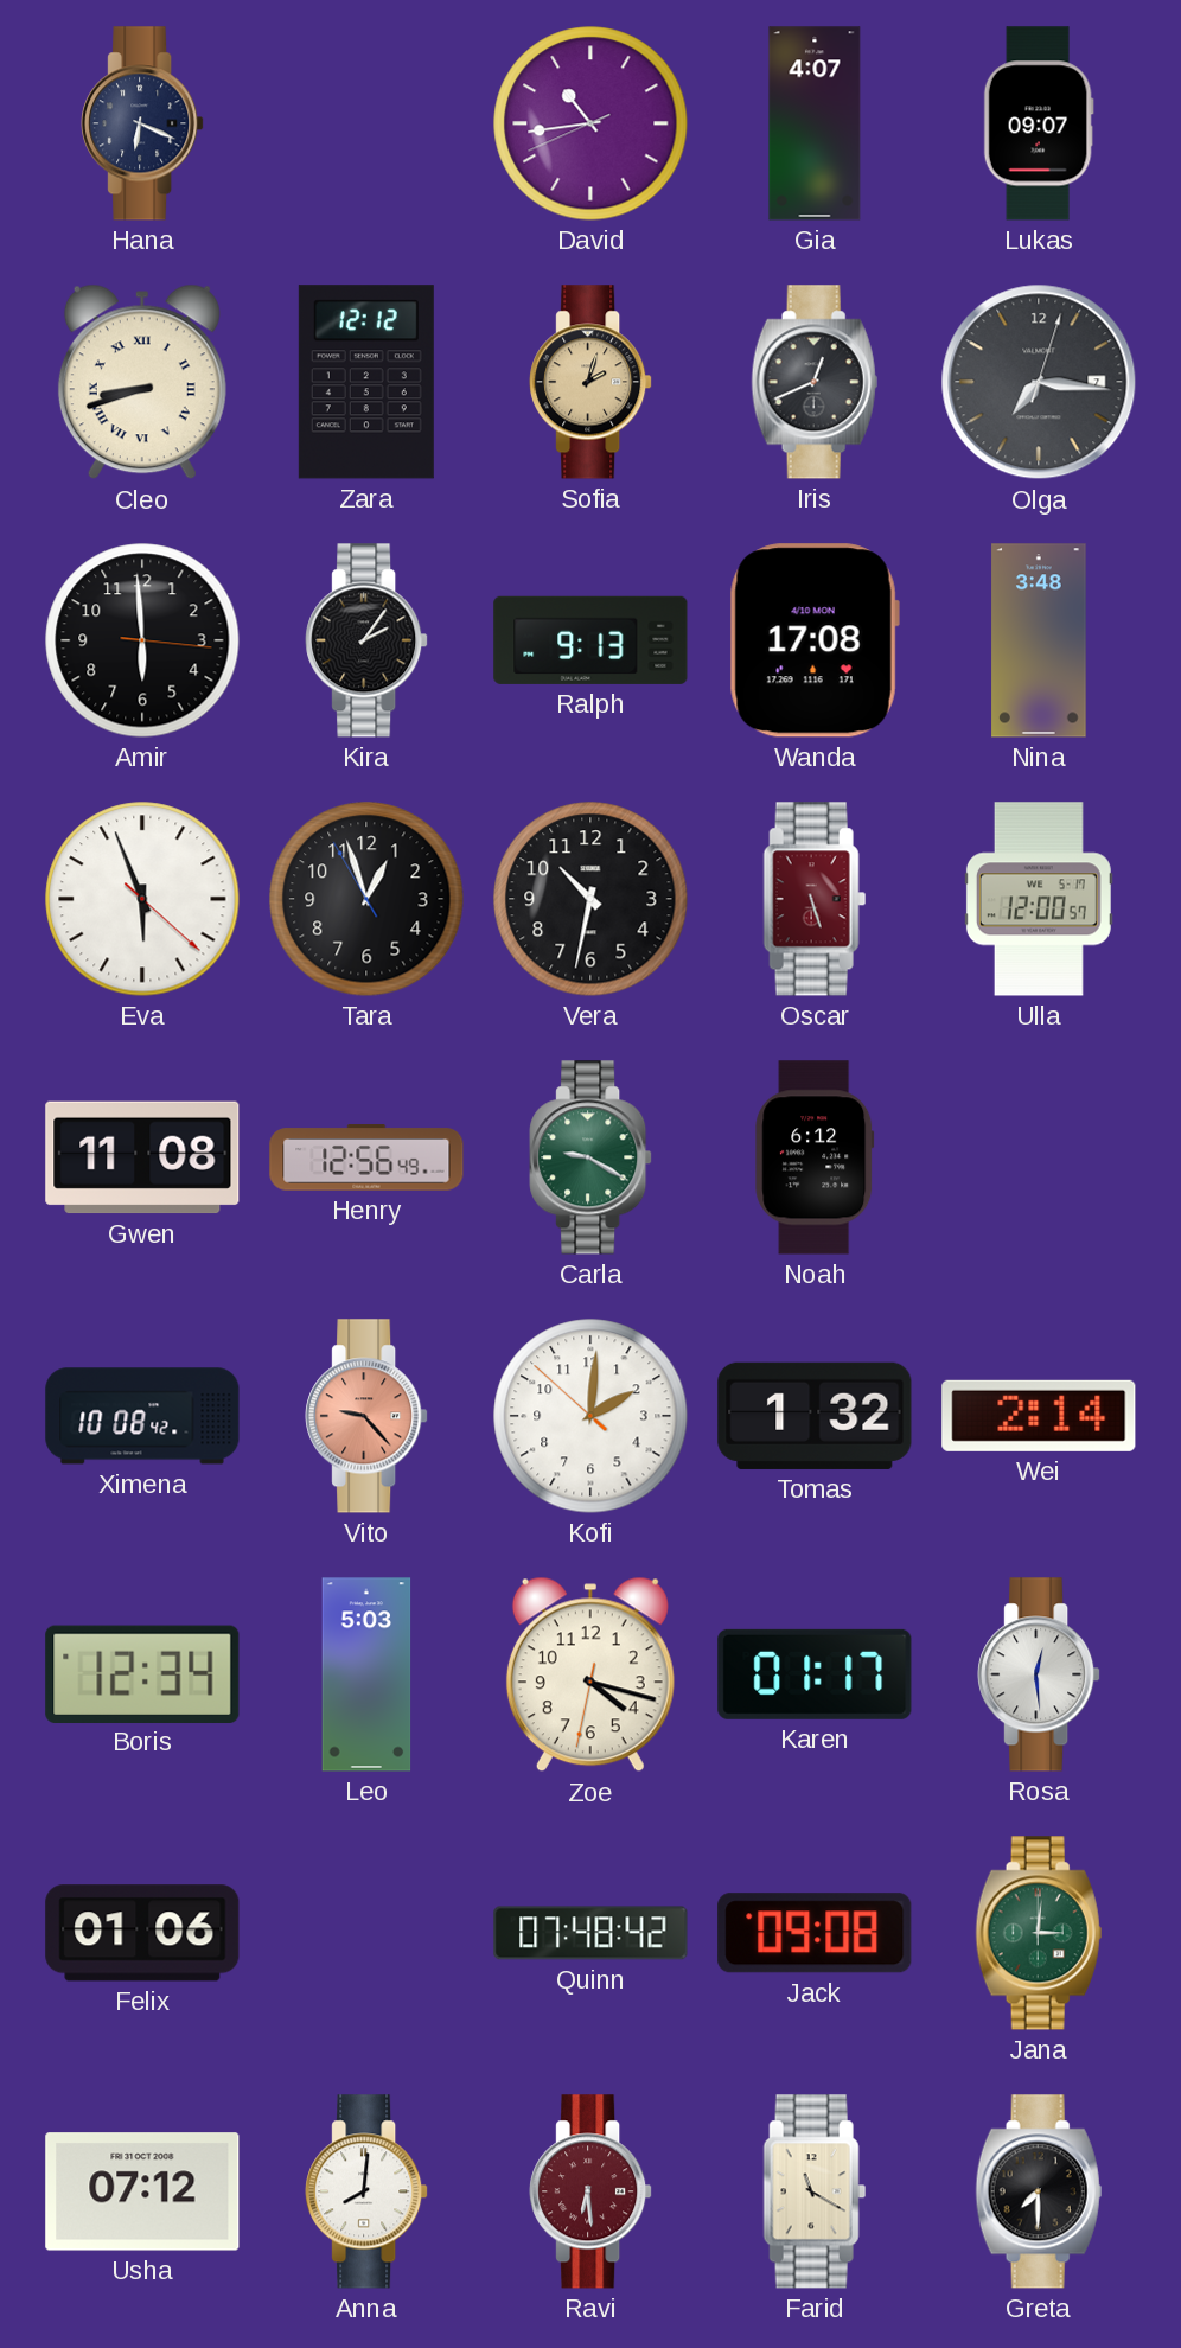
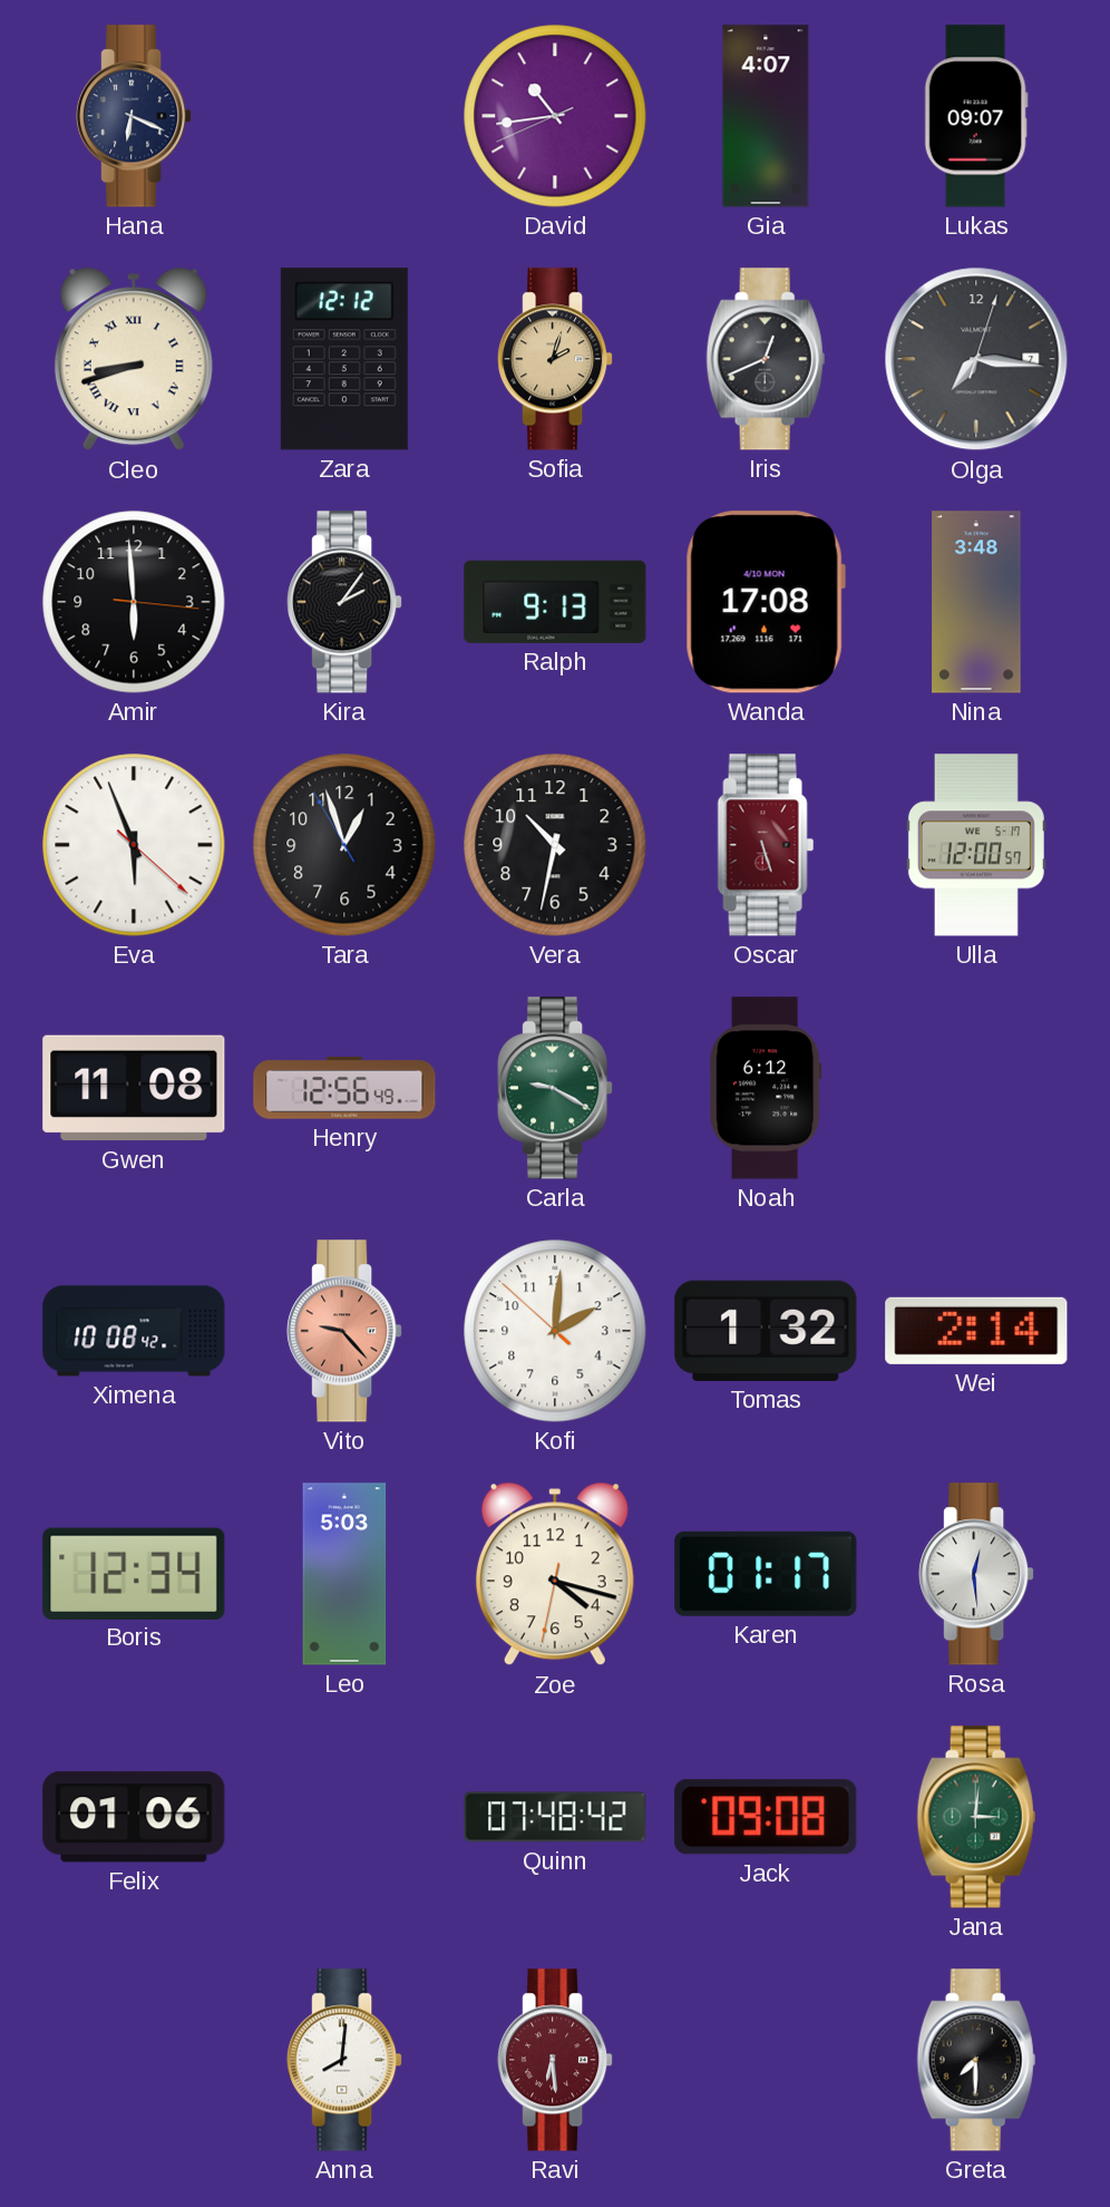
Usha: 07:12 -> none (142, 2191)
Farid: 11:20 -> none (815, 2191)
